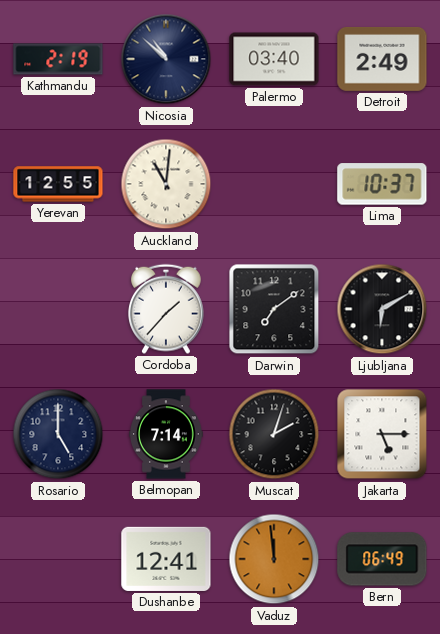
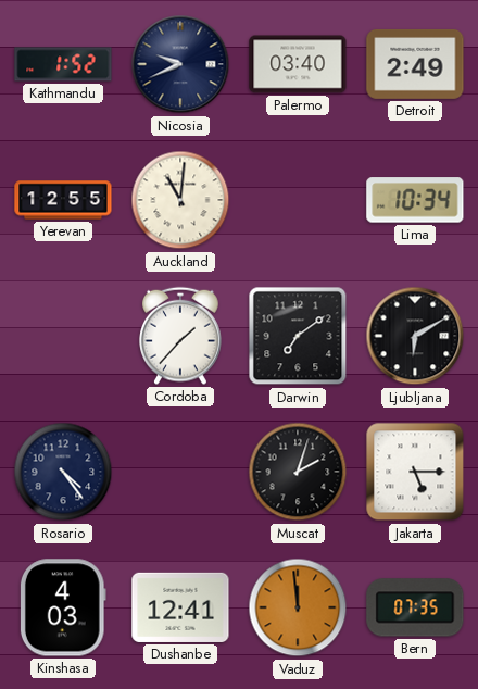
Kathmandu: 2:19 -> 1:52 (63, 64)
Nicosia: 10:52 -> 9:41 (180, 64)
Lima: 10:37 -> 10:34 (415, 200)
Rosario: 5:00 -> 4:24 (63, 472)
Belmopan: 7:14 -> none (166, 434)
Kinshasa: none -> 4:03 (63, 607)
Bern: 06:49 -> 07:35 (415, 607)
